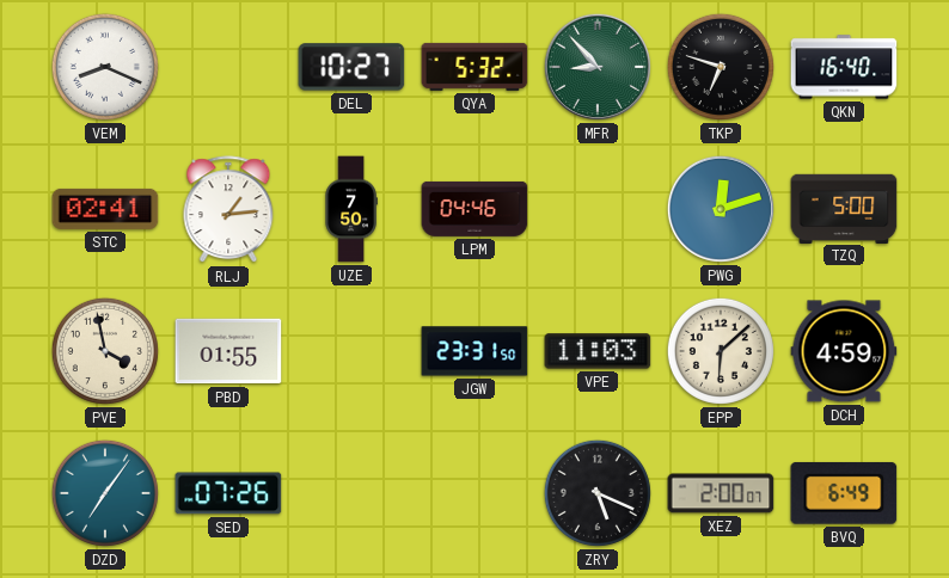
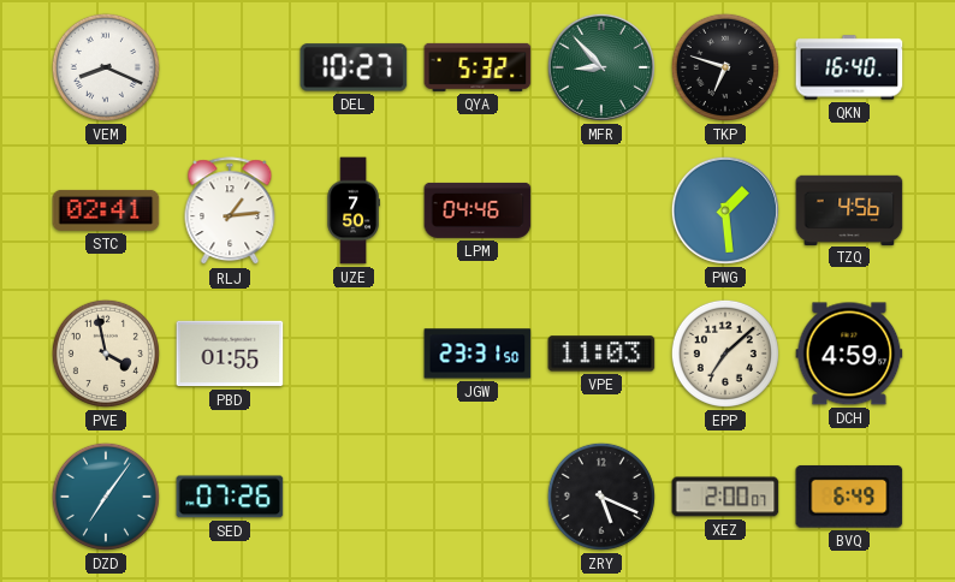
PWG: 12:12 -> 1:29 (725, 210)
TZQ: 5:00 -> 4:56 (849, 209)
EPP: 6:08 -> 7:08 (725, 354)
